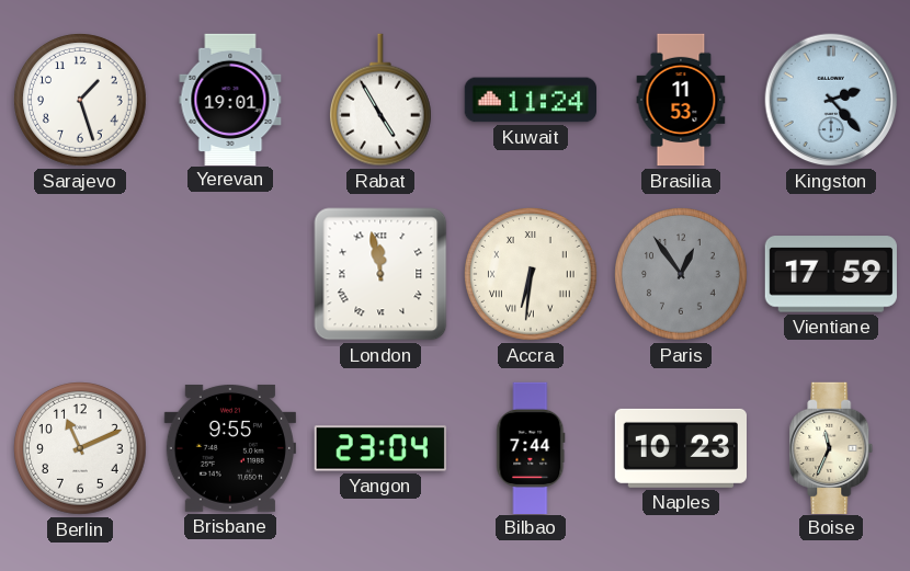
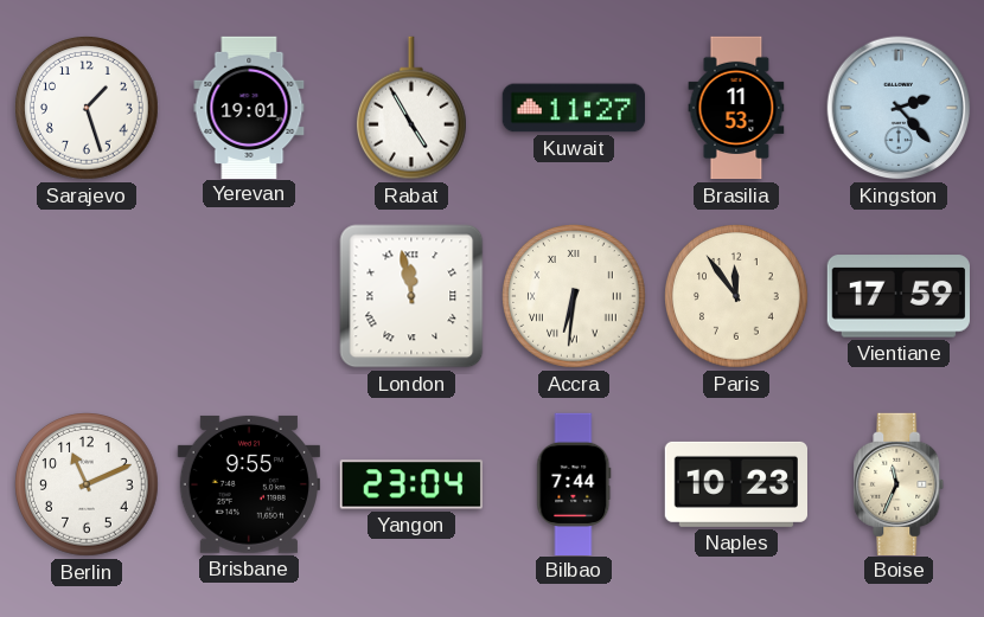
Kuwait: 11:24 -> 11:27 (573, 108)
Paris: 12:54 -> 11:54 (737, 297)
Paris dial: grey -> cream (737, 297)
